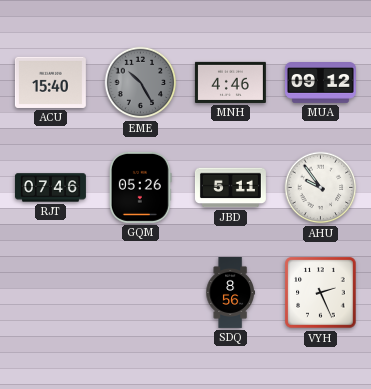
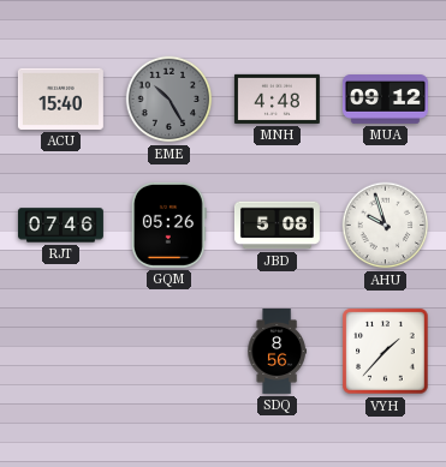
MNH: 4:46 -> 4:48 (276, 98)
JBD: 5:11 -> 5:08 (276, 226)
AHU: 9:54 -> 9:57 (386, 226)
VYH: 2:26 -> 1:37 (386, 352)
